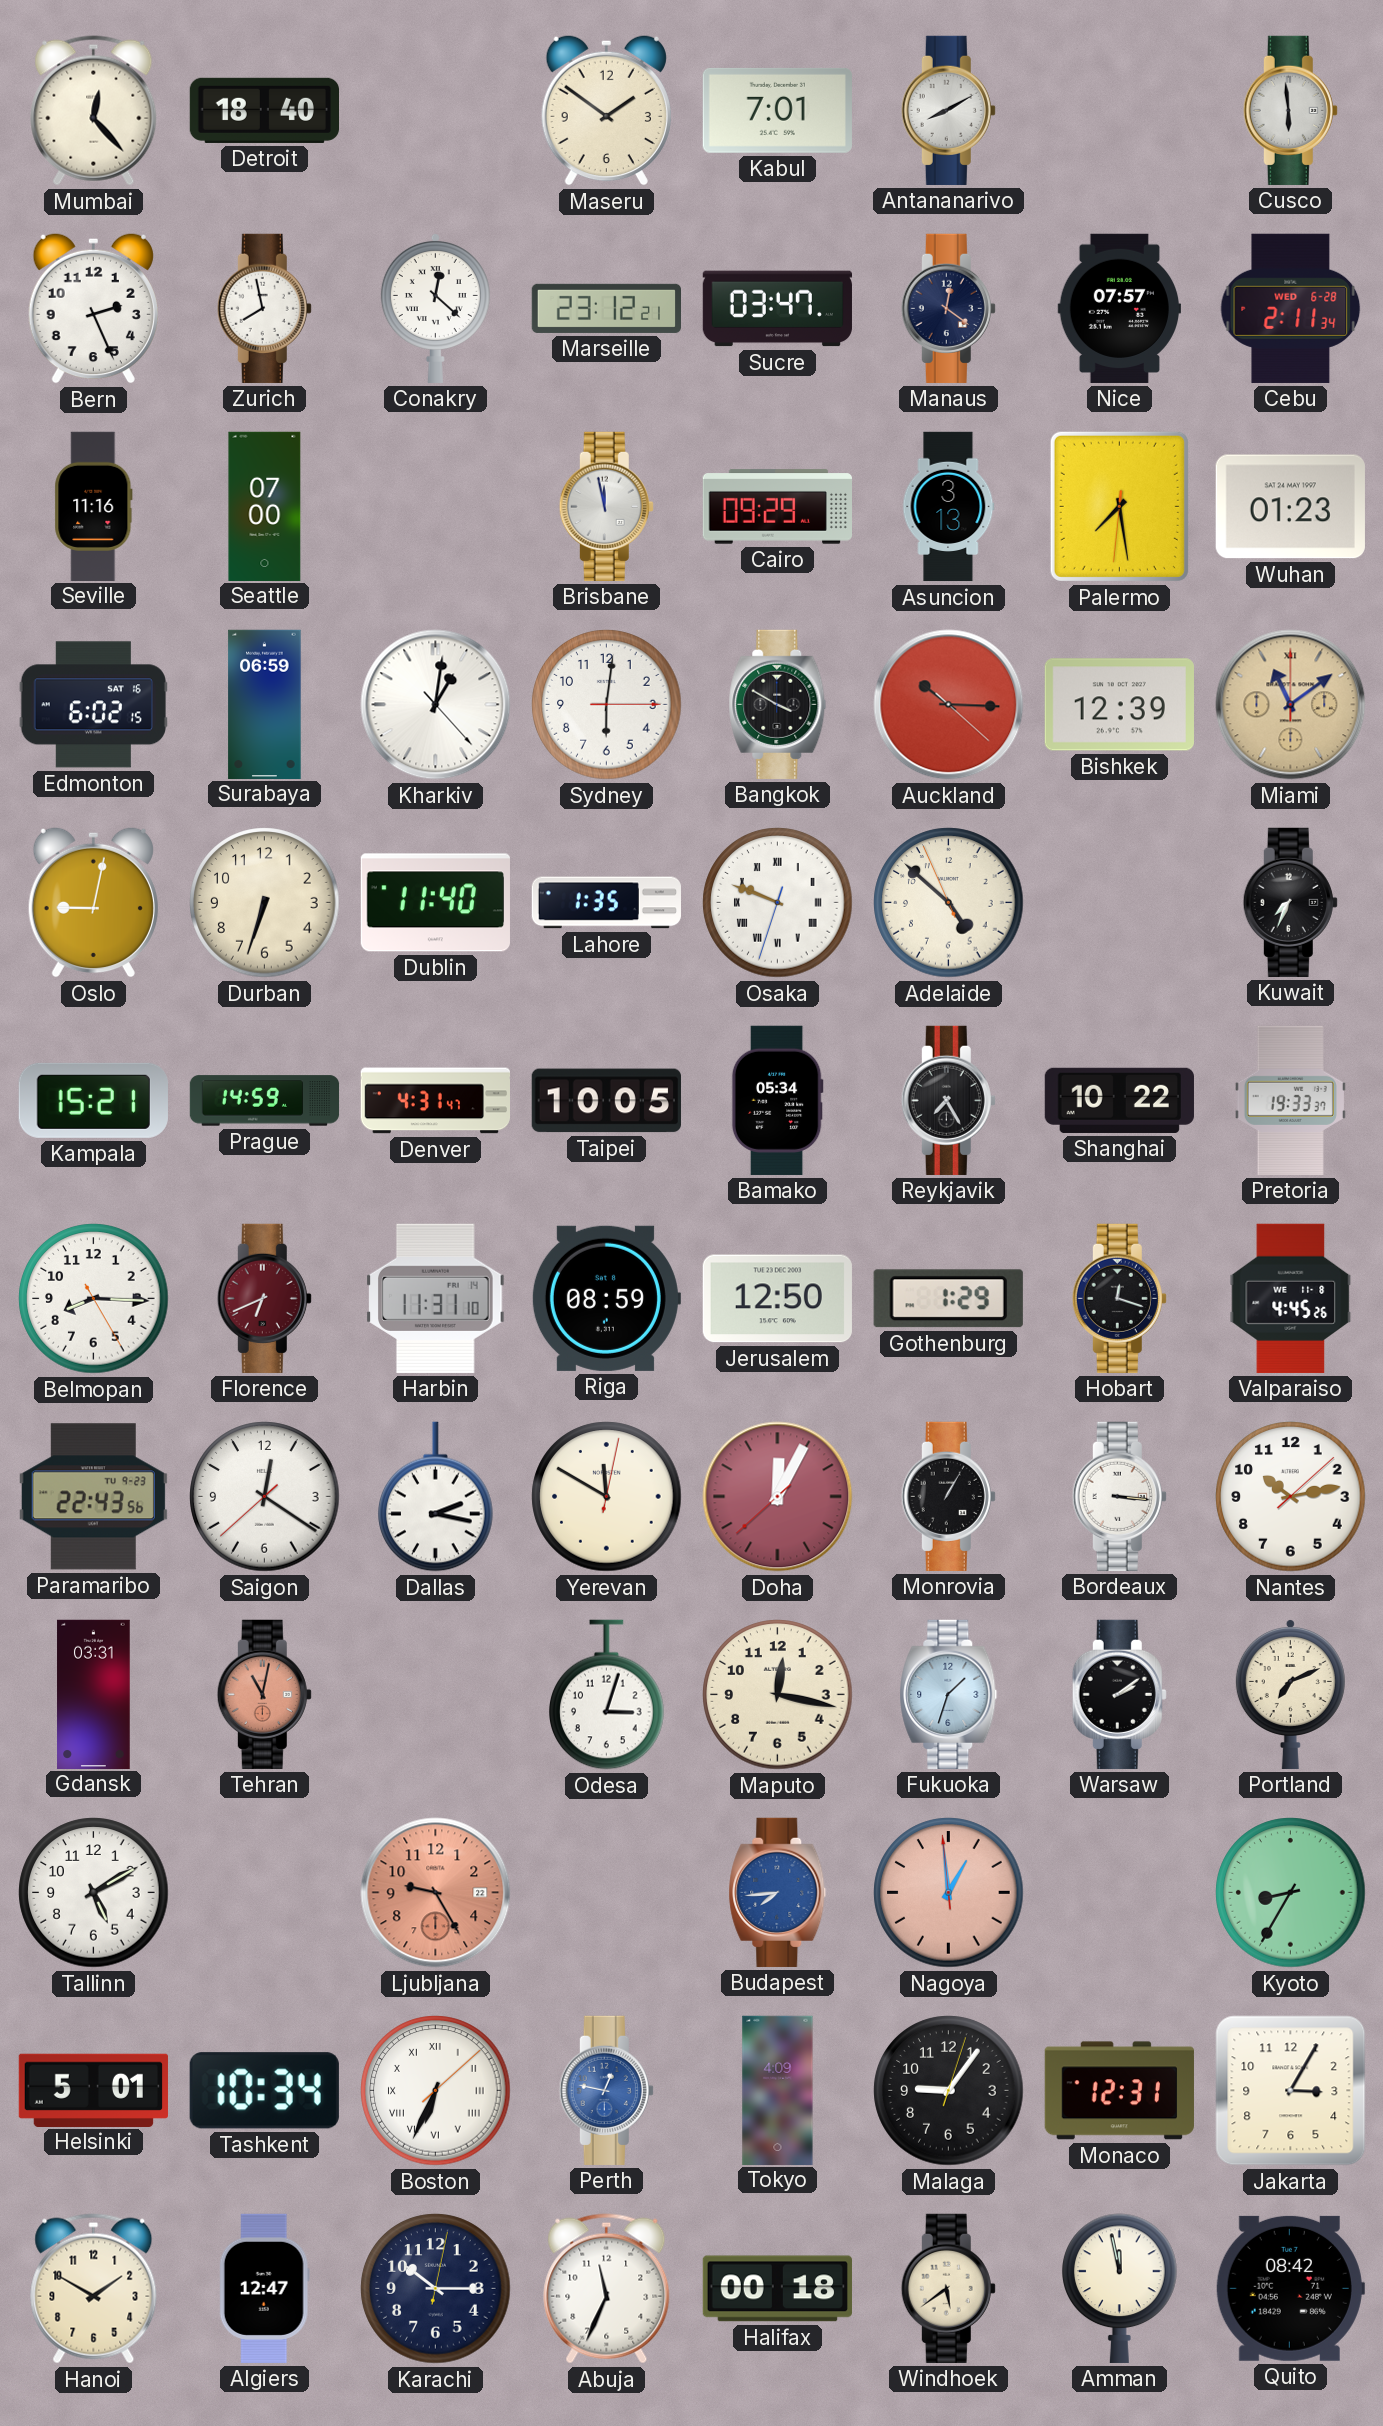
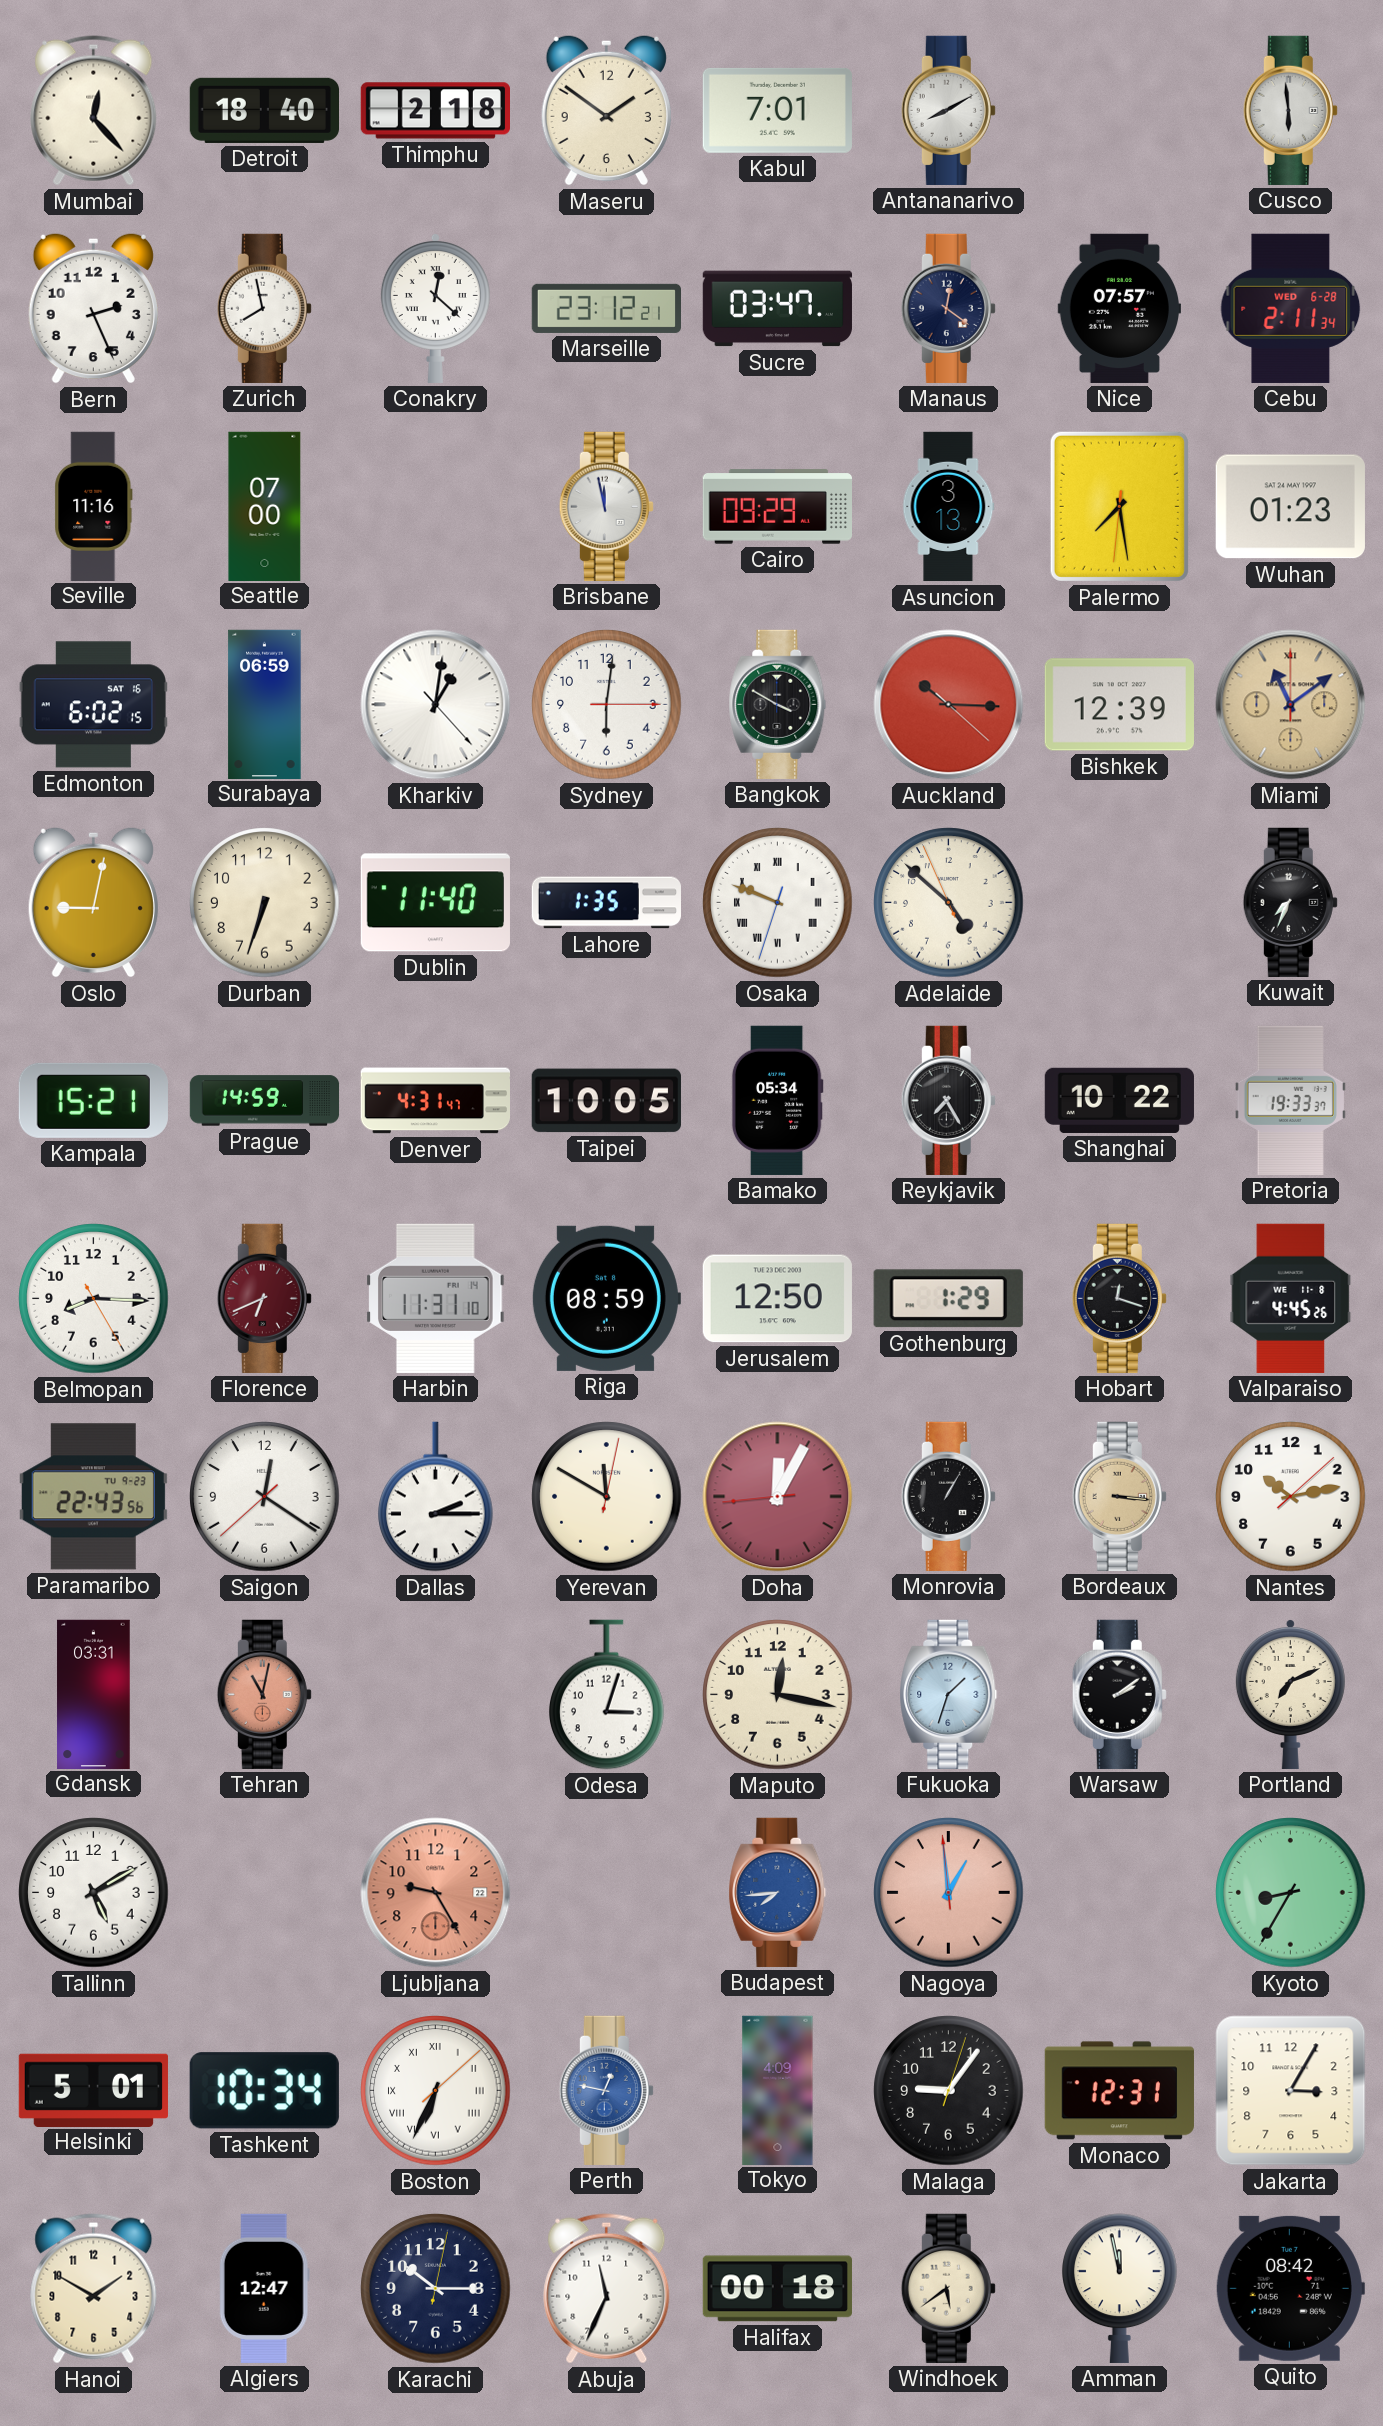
Thimphu: none -> 2:18 (435, 111)
Dallas: 2:17 -> 2:15 (436, 1497)
Doha: 12:04:38 -> 12:04:44 (778, 1497)
Bordeaux dial: white -> champagne (1119, 1496)
